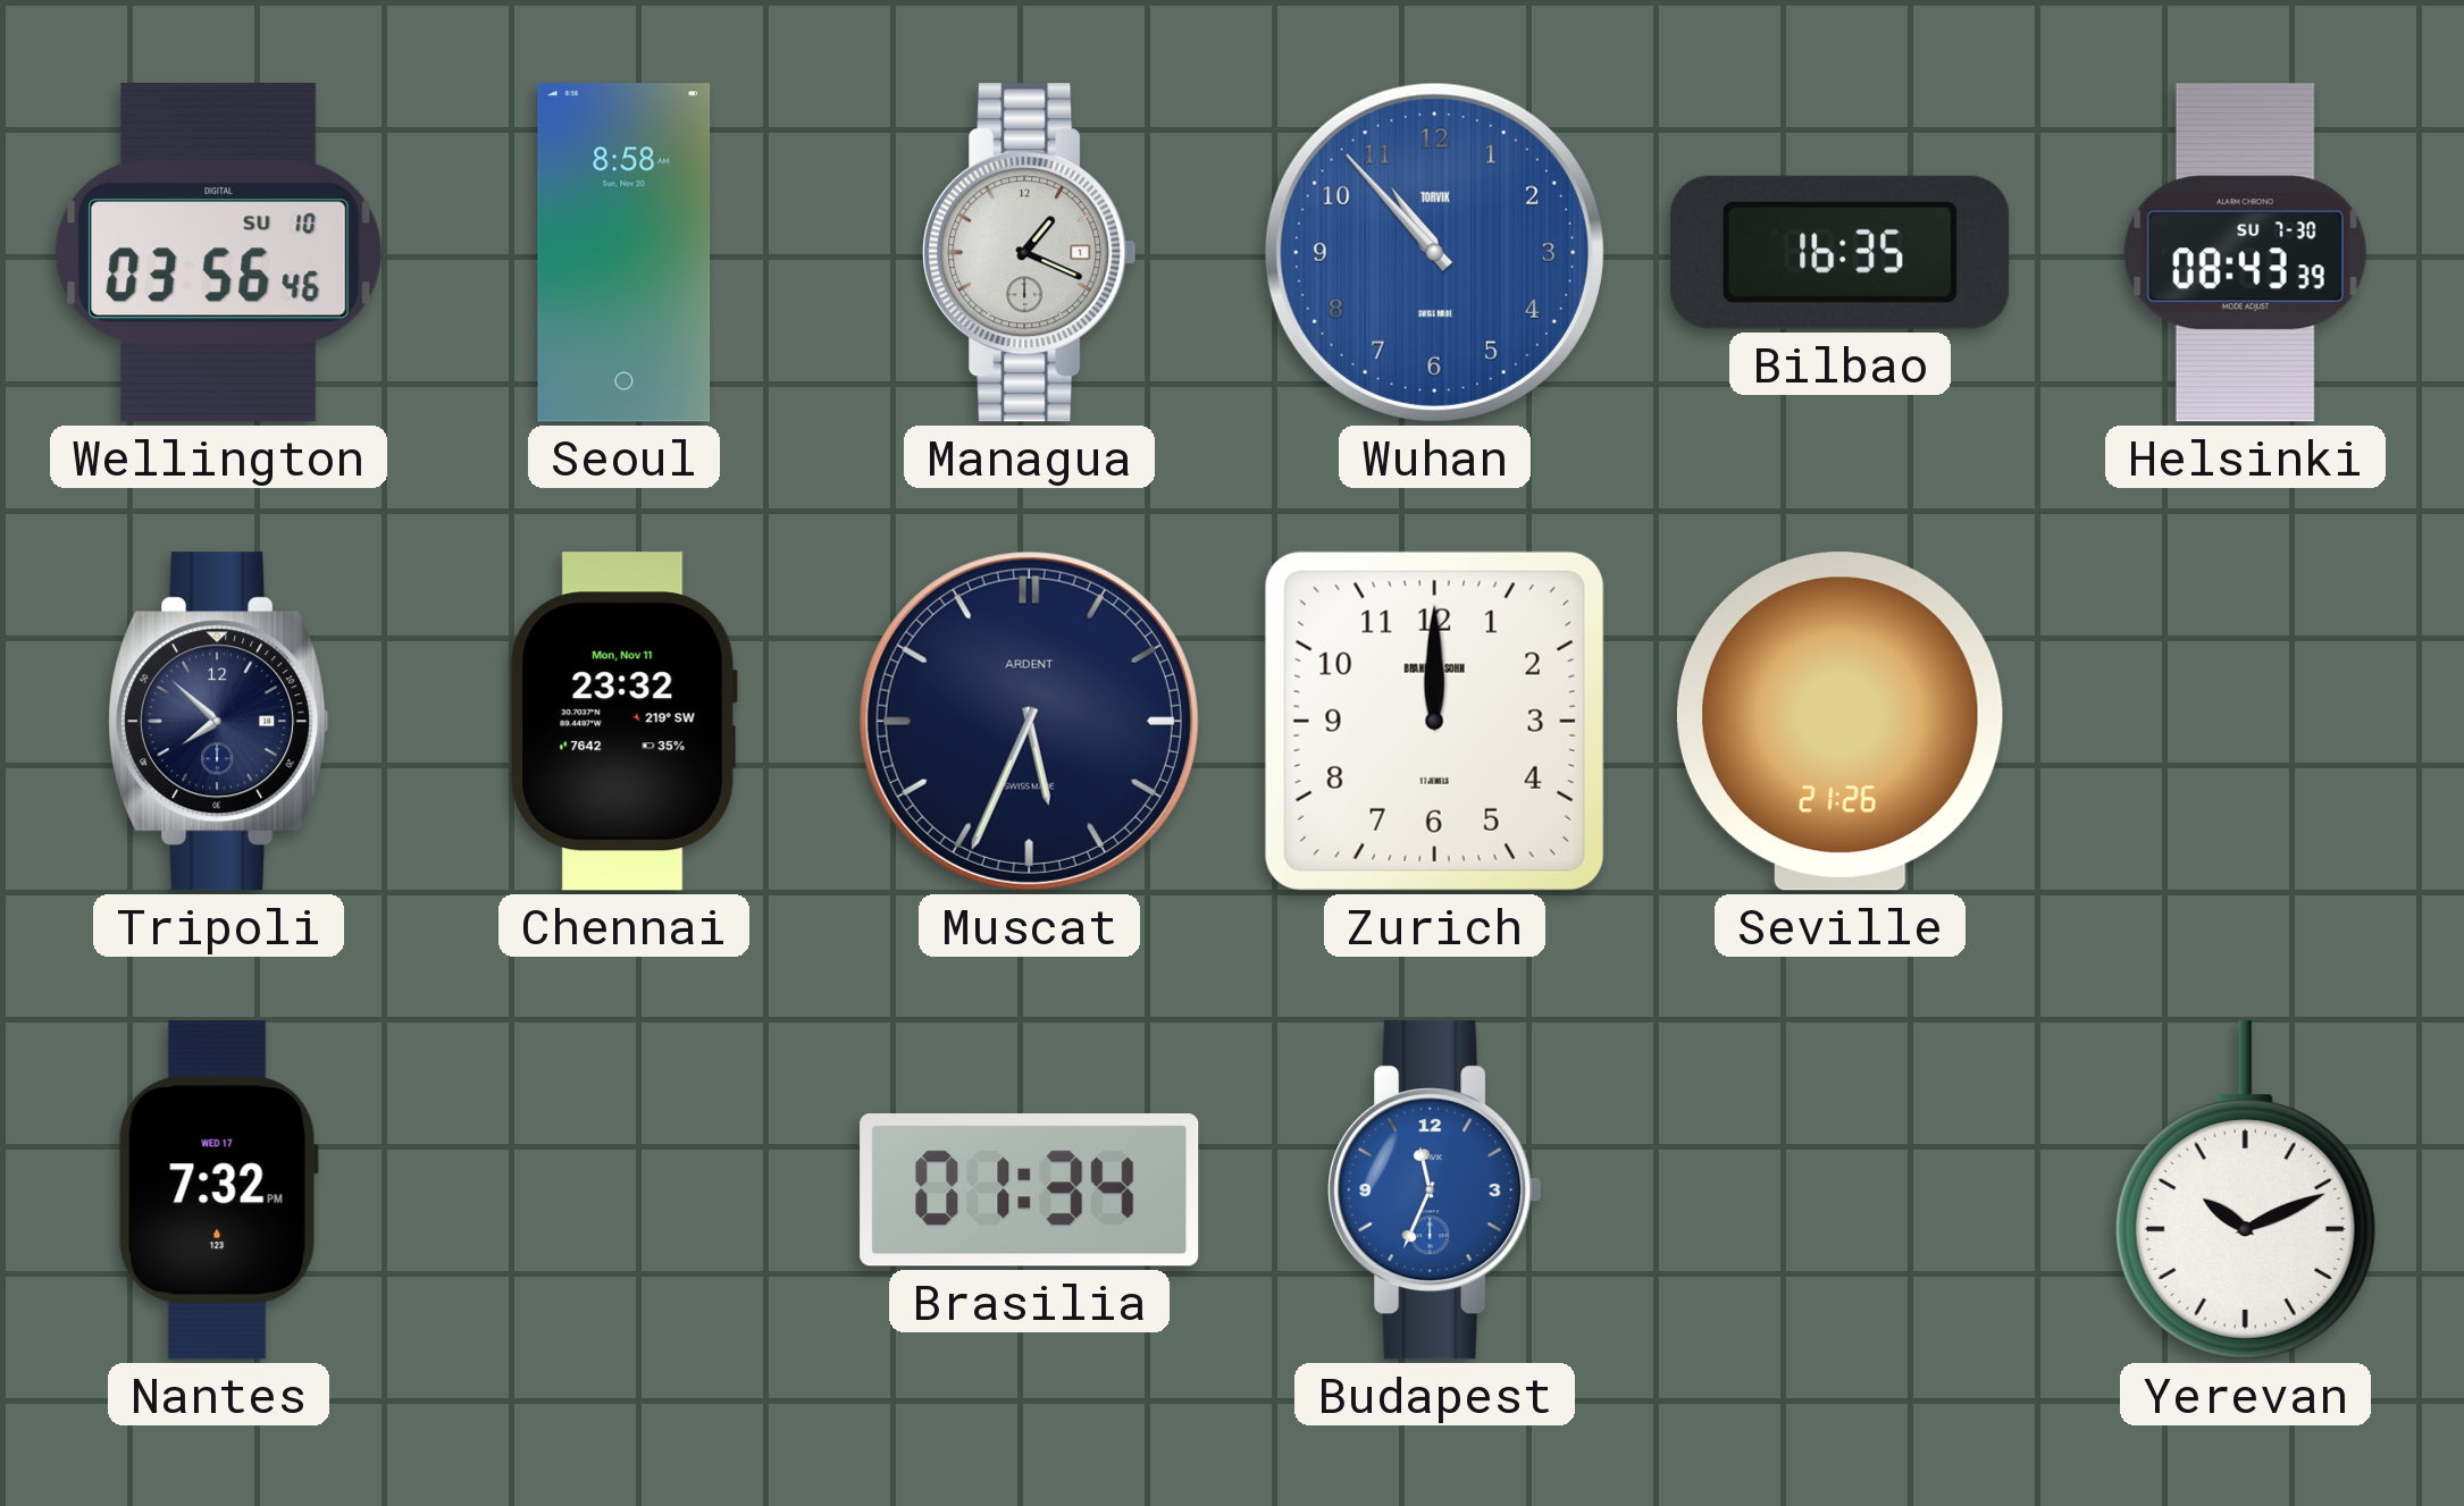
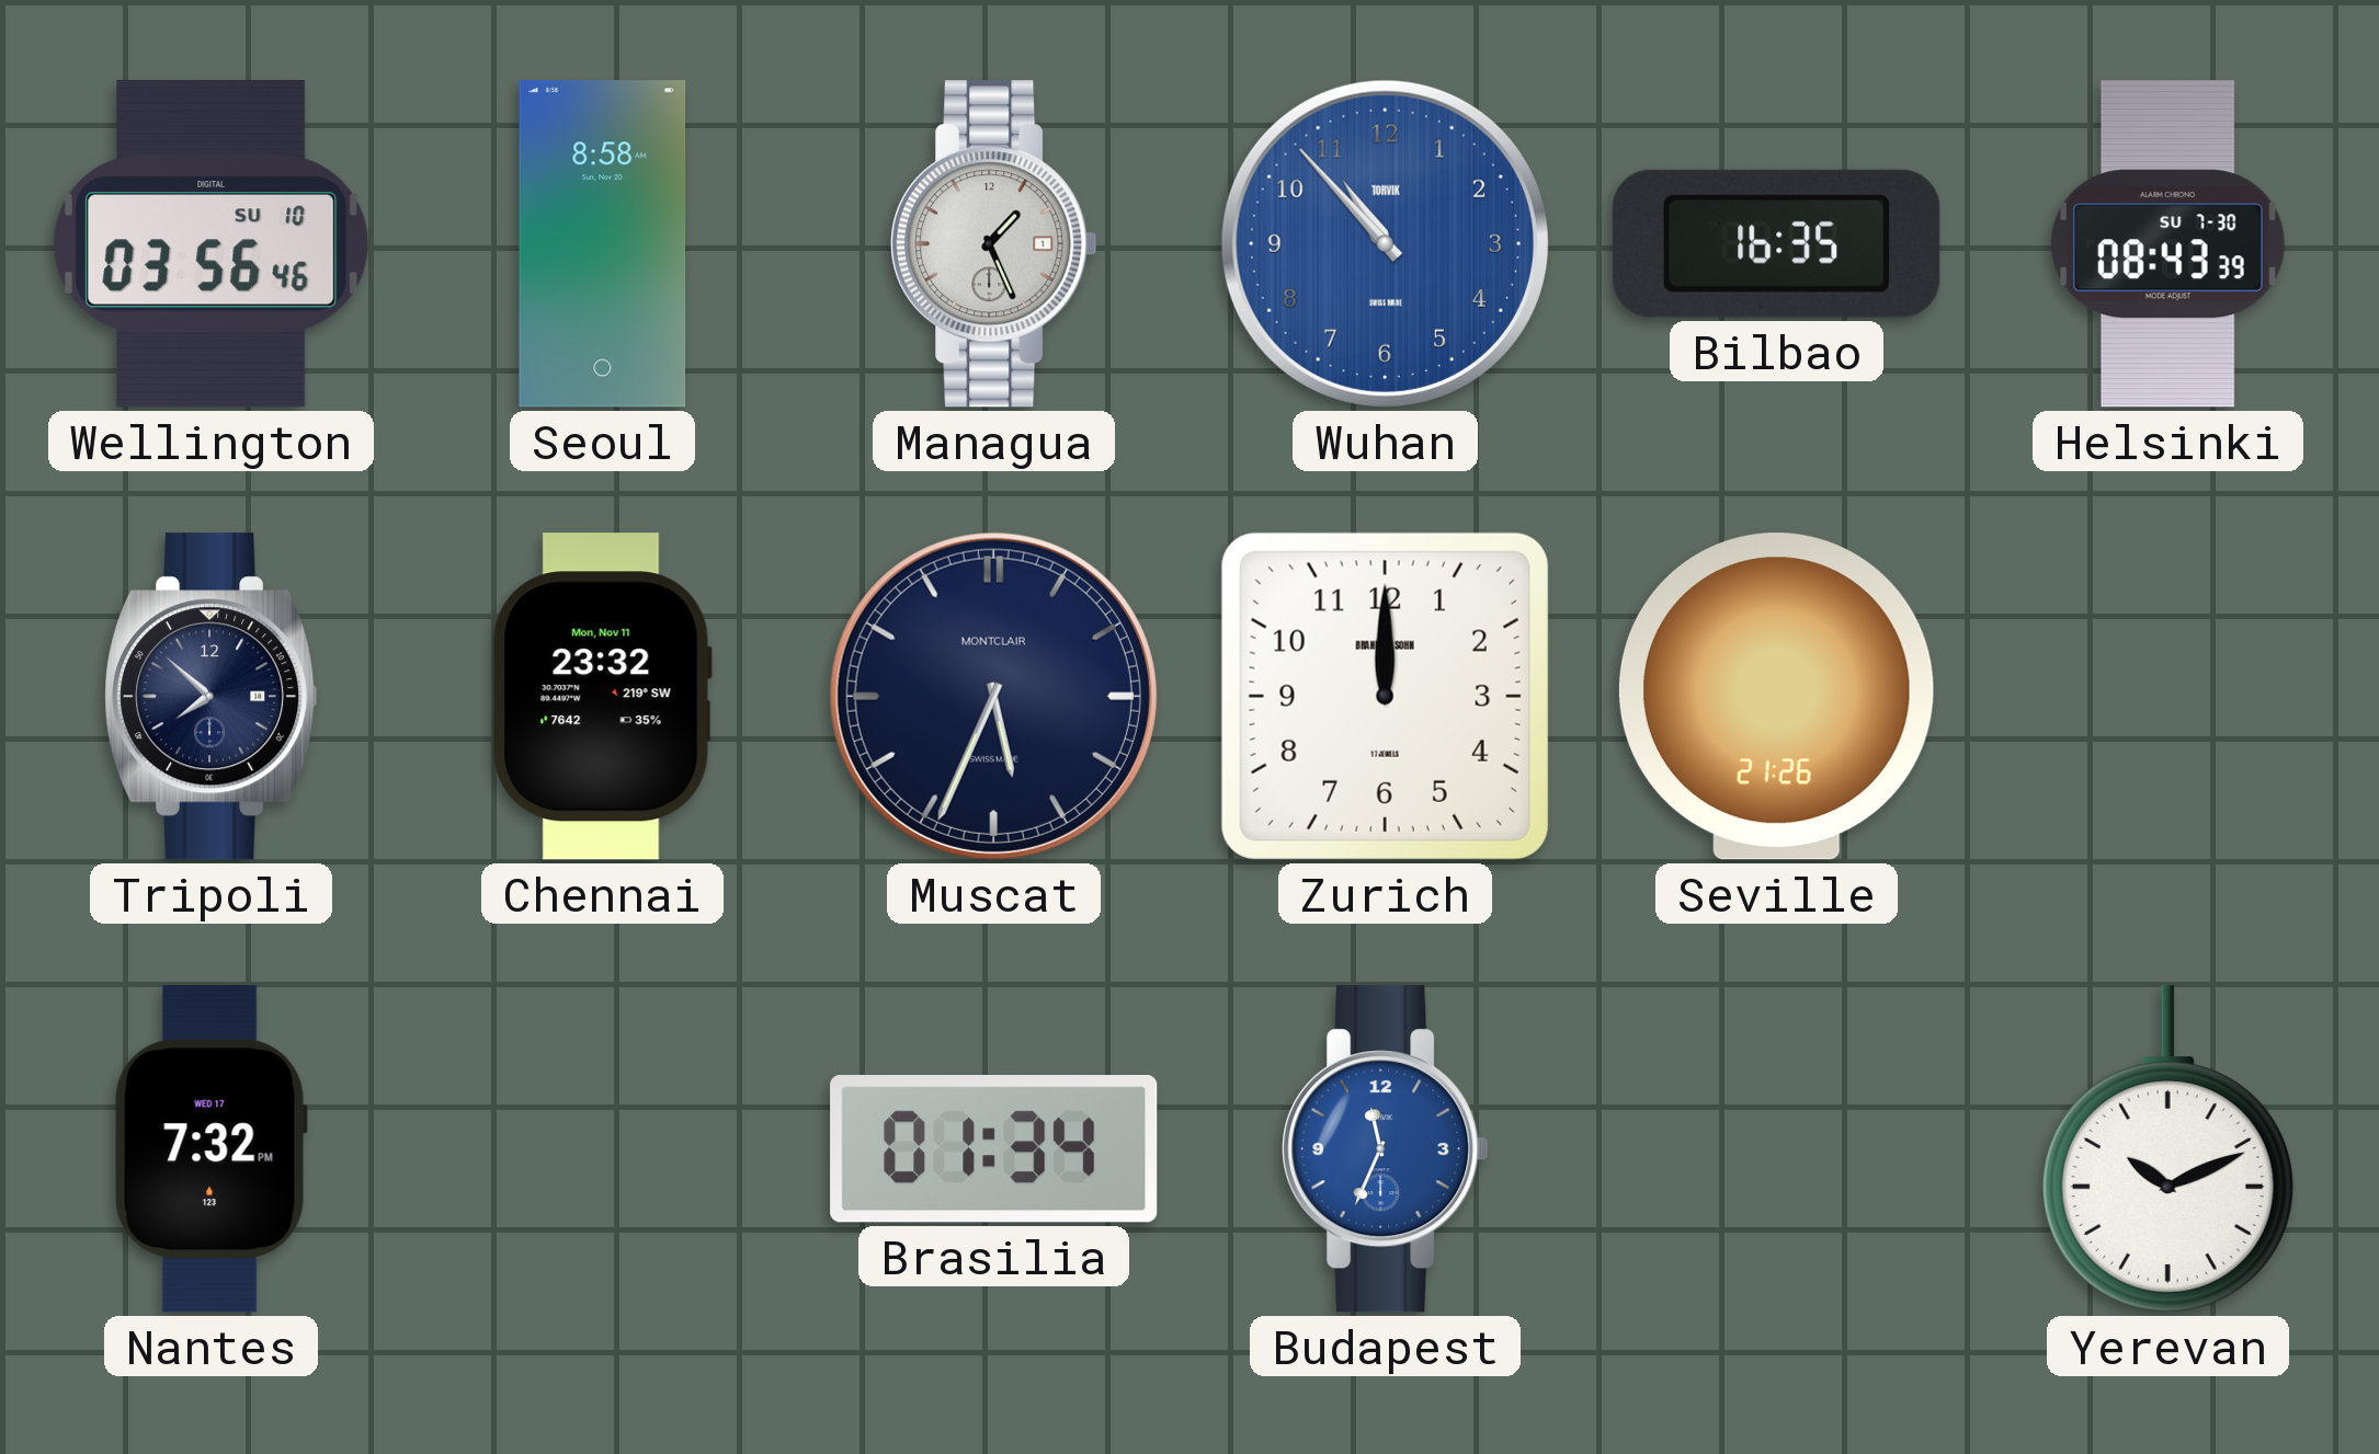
Managua: 1:19 -> 1:26 (994, 244)
Muscat brand: ARDENT -> MONTCLAIR (993, 696)
